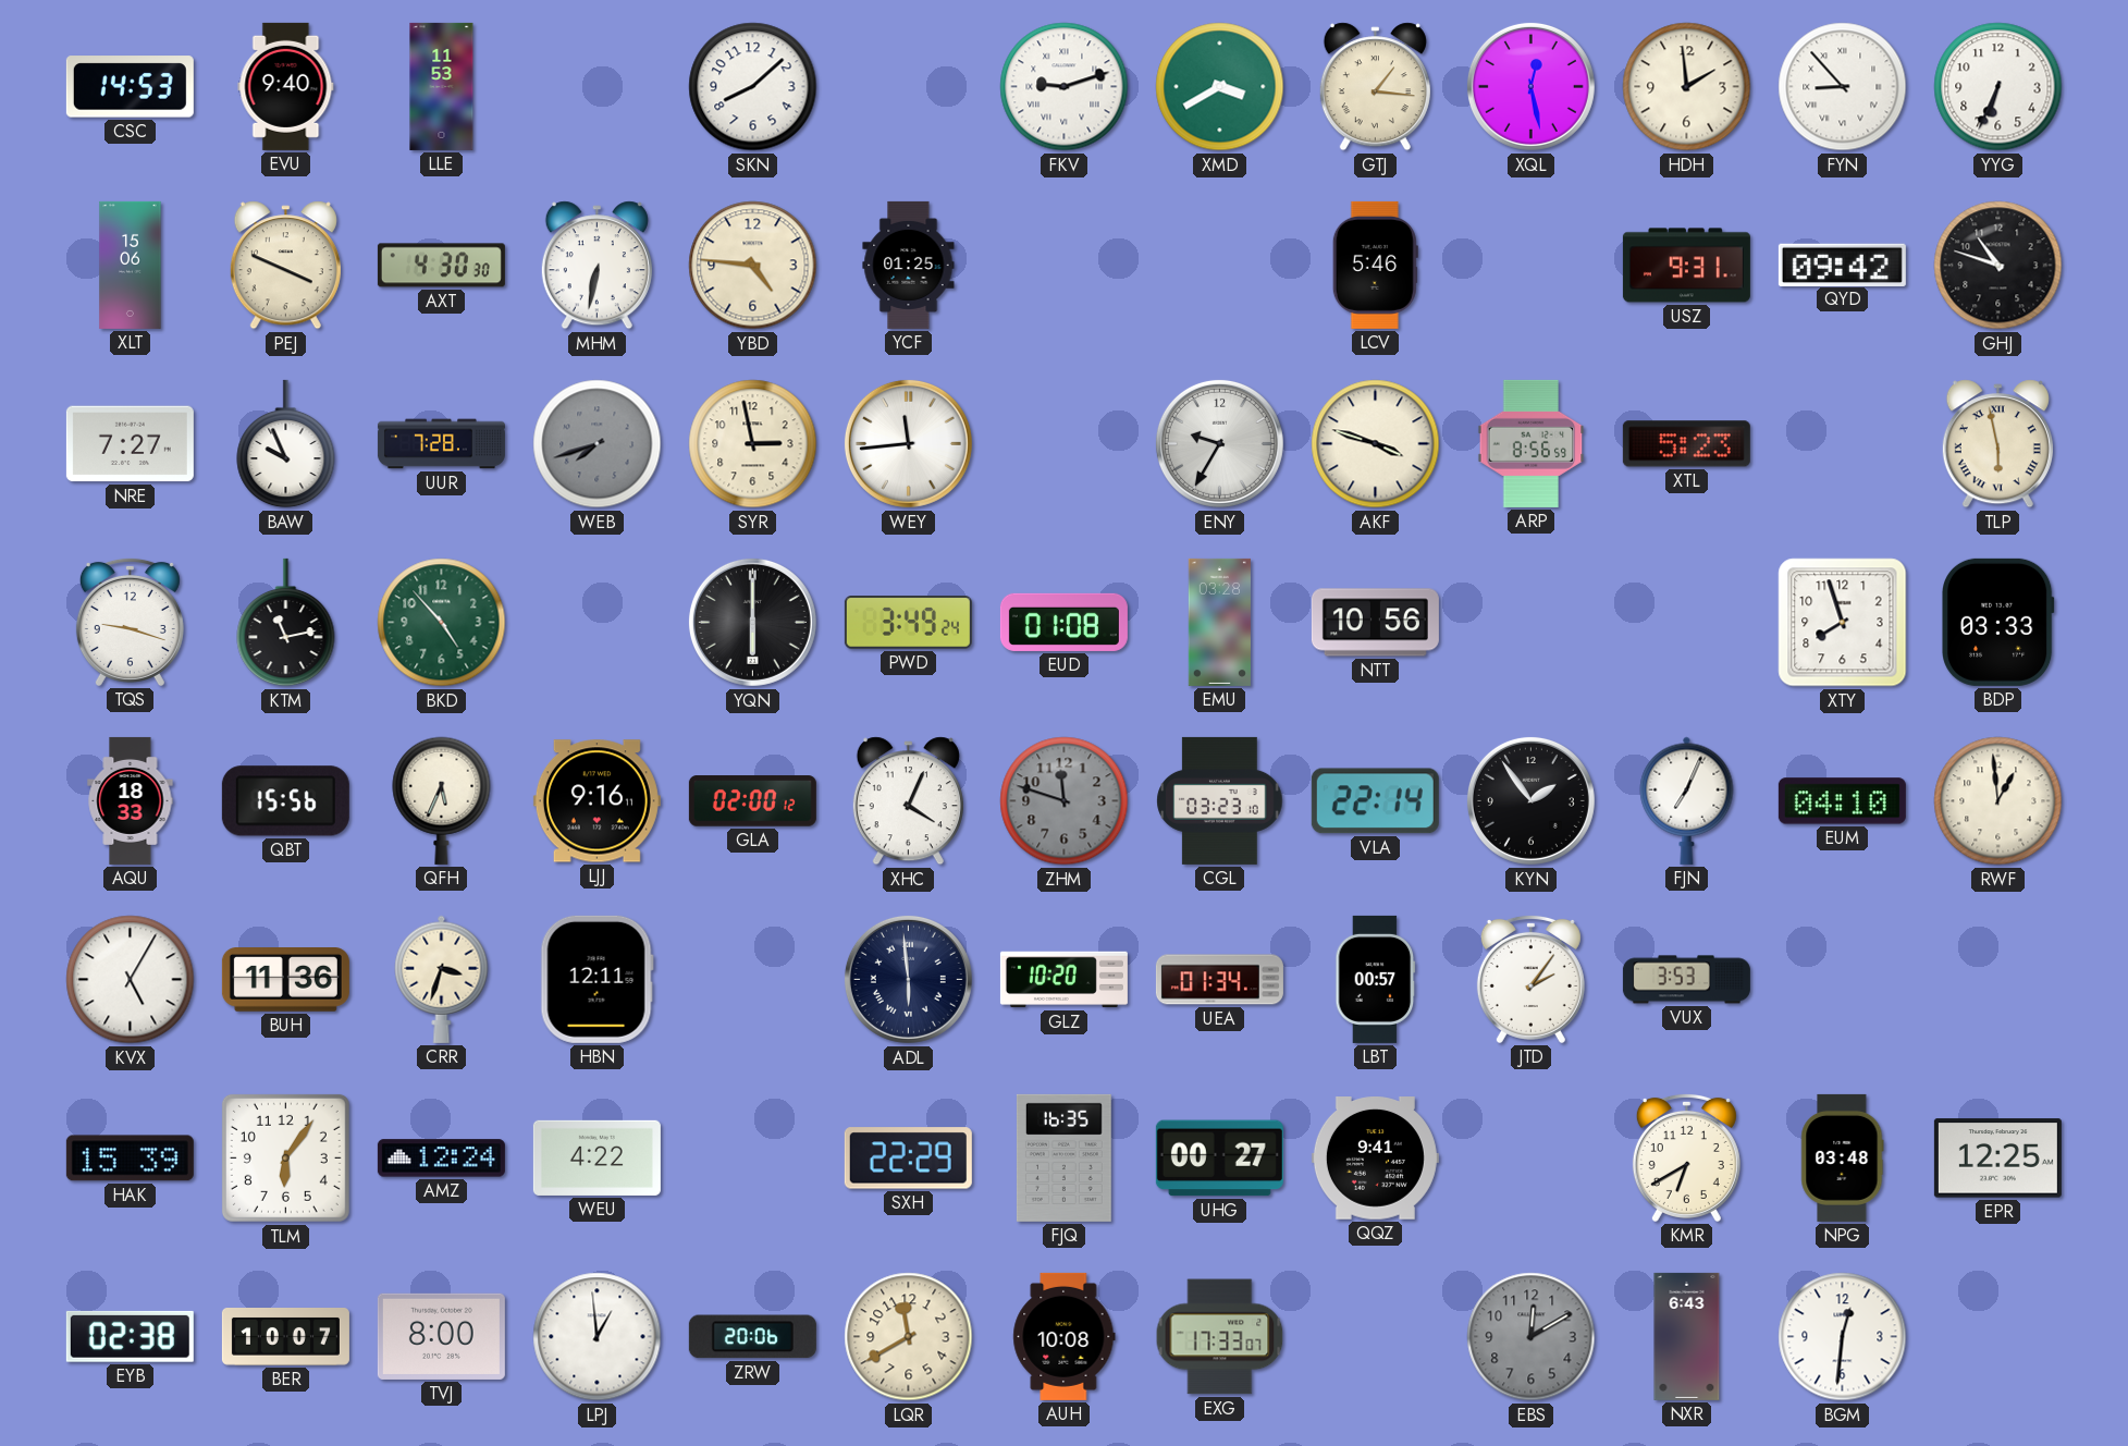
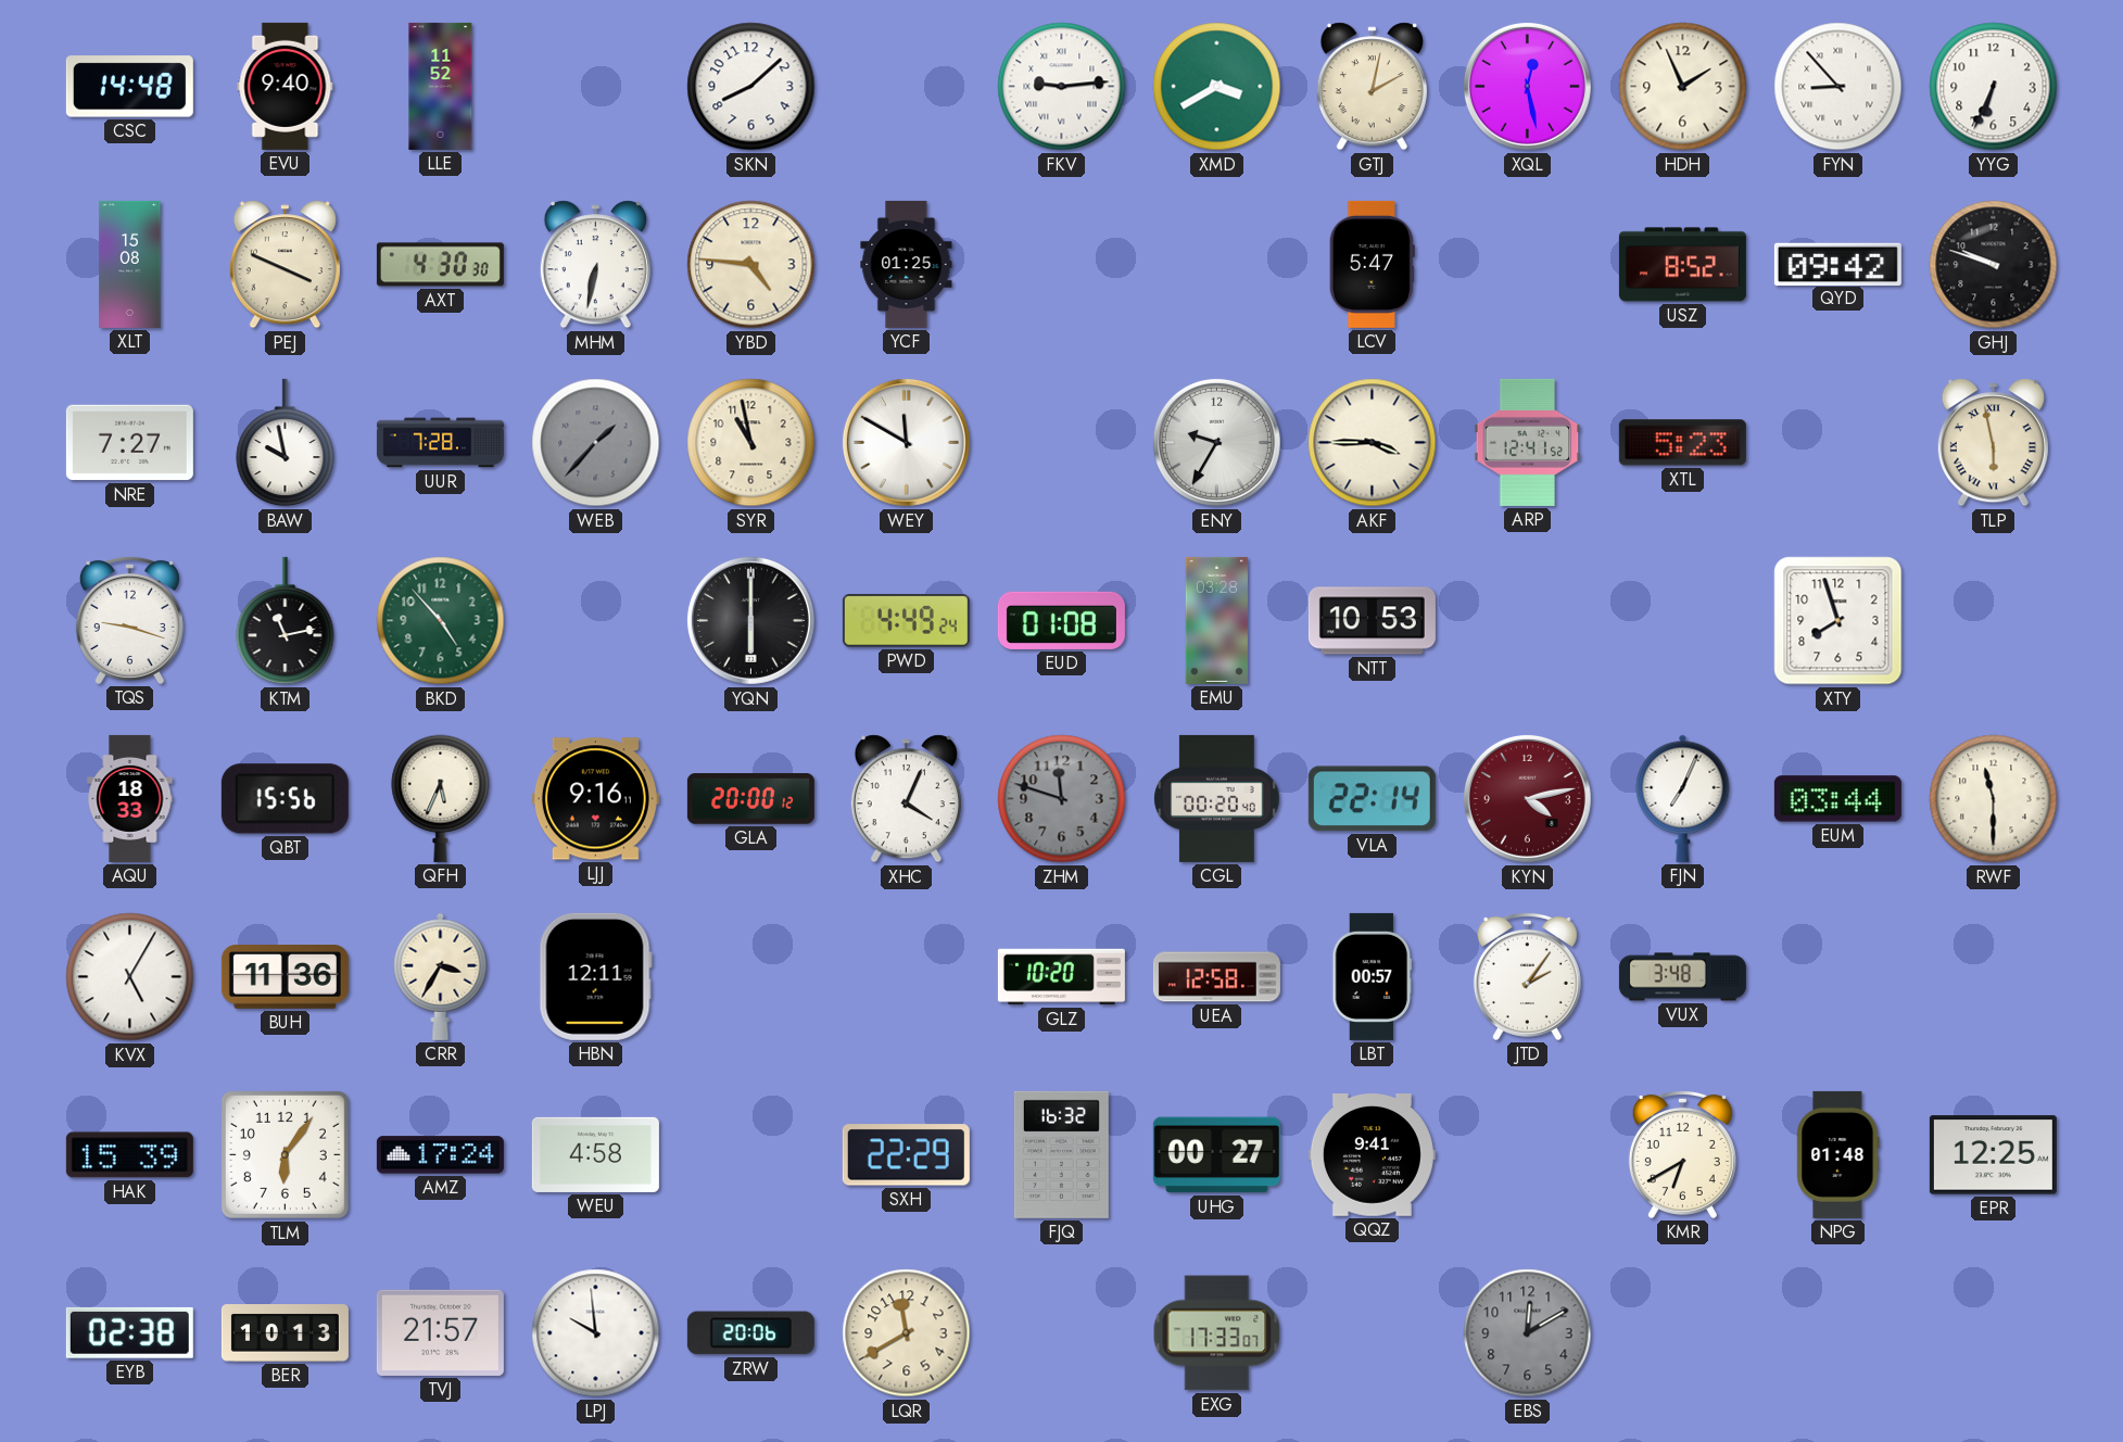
CSC: 14:53 -> 14:48 (129, 87)
LLE: 11:53 -> 11:52 (441, 86)
FKV: 9:12 -> 9:14 (1062, 87)
GTJ: 1:16 -> 2:02 (1372, 87)
HDH: 1:59 -> 1:56 (1683, 87)
XLT: 15:06 -> 15:08 (130, 264)
LCV: 5:46 -> 5:47 (1372, 264)
USZ: 9:31 -> 8:52 (1682, 265)
GHJ: 10:48 -> 9:48 (1994, 265)
BAW: 9:56 -> 9:58 (286, 443)
WEB: 7:42 -> 1:37 (596, 443)
SYR: 2:58 -> 10:58 (751, 443)
WEY: 11:44 -> 11:50 (906, 442)
AKF: 3:48 -> 3:45 (1373, 443)
ARP: 8:56 -> 12:41 (1528, 442)
PWD: 3:49 -> 4:49 (906, 621)
NTT: 10:56 -> 10:53 (1372, 621)
BDP: 03:33 -> none (1998, 622)
GLA: 02:00 -> 20:00 (750, 799)
CGL: 03:23 -> 00:20 (1217, 798)
KYN: 1:54 -> 4:13 (1527, 798)
KYN dial: black -> burgundy (1527, 798)
EUM: 04:10 -> 03:44 (1837, 799)
RWF: 12:59 -> 11:30 (1994, 799)
CRR: 3:33 -> 3:35 (441, 976)
ADL: 5:59 -> none (908, 979)
UEA: 01:34 -> 12:58 (1216, 977)
VUX: 3:53 -> 3:48 (1682, 977)
AMZ: 12:24 -> 17:24 (440, 1155)
WEU: 4:22 -> 4:58 (595, 1154)
FJQ: 16:35 -> 16:32 (1061, 1154)
NPG: 03:48 -> 01:48 (1838, 1154)
BER: 10:07 -> 10:13 (285, 1333)
TVJ: 8:00 -> 21:57 (440, 1332)
LPJ: 12:59 -> 9:59 (596, 1333)
AUH: 10:08 -> none (1065, 1336)
NXR: 6:43 -> none (1687, 1336)
BGM: 12:31 -> none (1843, 1337)
